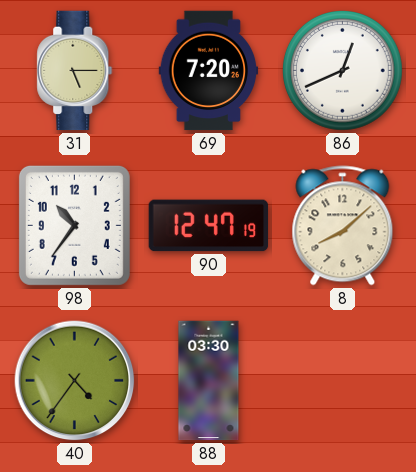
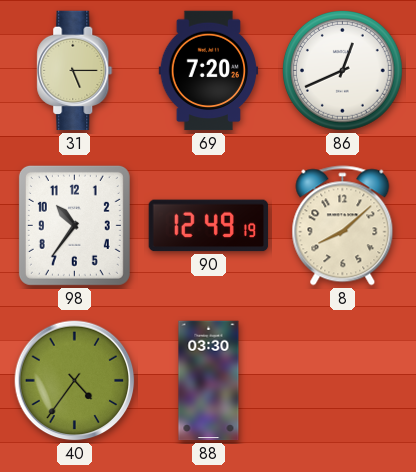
90: 12:47 -> 12:49 (209, 226)
